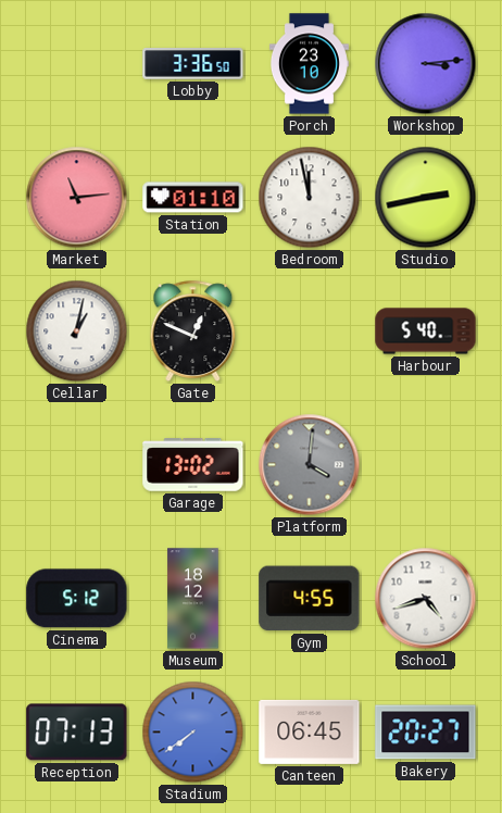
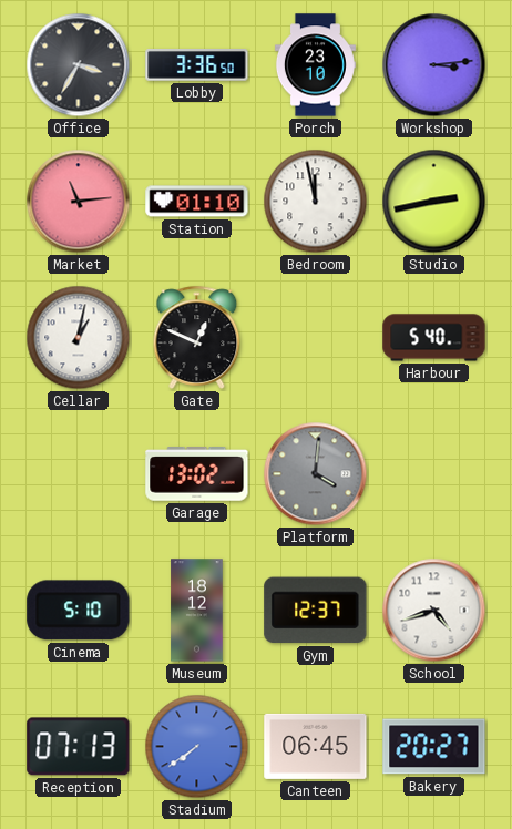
Office: none -> 3:35 (79, 65)
Cinema: 5:12 -> 5:10 (79, 611)
Gym: 4:55 -> 12:37 (316, 611)
